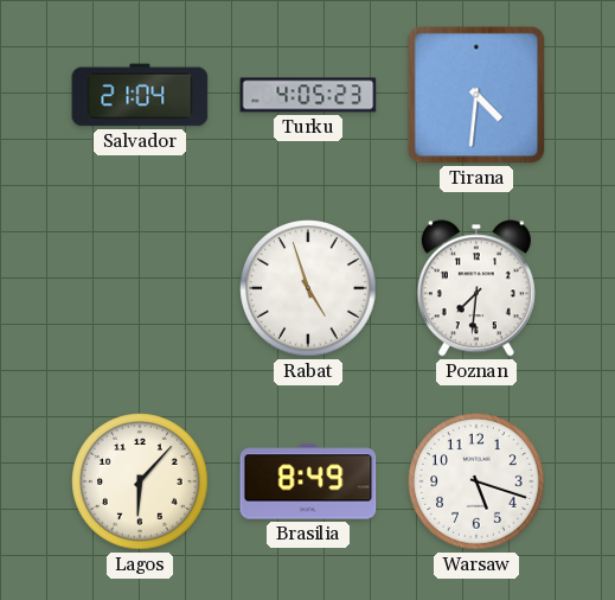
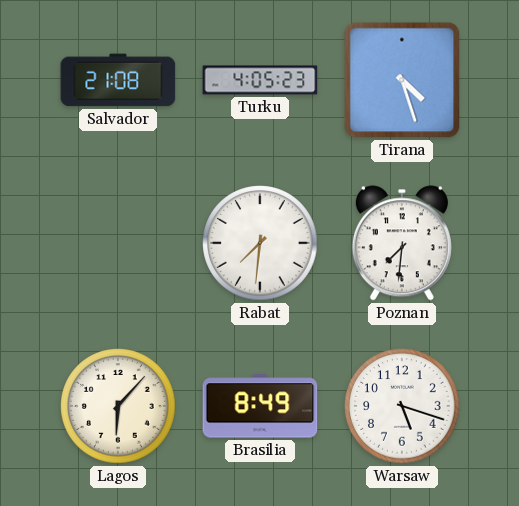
Salvador: 21:04 -> 21:08 (118, 80)
Tirana: 4:31 -> 4:27 (402, 80)
Rabat: 4:57 -> 7:31 (260, 243)
